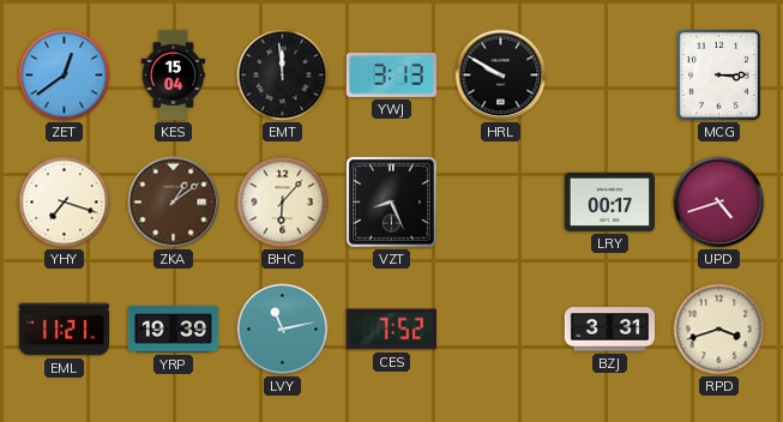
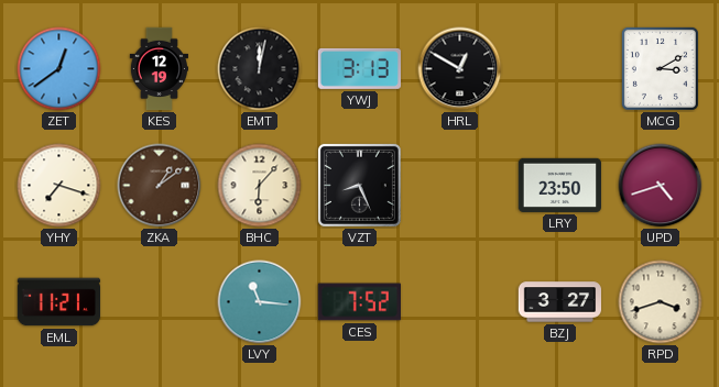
KES: 15:04 -> 12:19 (159, 69)
EMT: 11:59 -> 12:02 (260, 69)
HRL: 9:50 -> 12:50 (460, 69)
MCG: 3:15 -> 3:10 (660, 68)
LRY: 00:17 -> 23:50 (559, 185)
YRP: 19:39 -> none (174, 330)
LVY: 11:13 -> 11:16 (260, 302)
BZJ: 3:31 -> 3:27 (560, 302)
